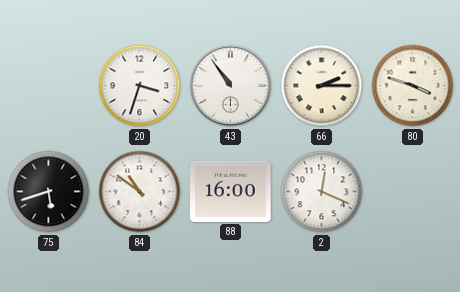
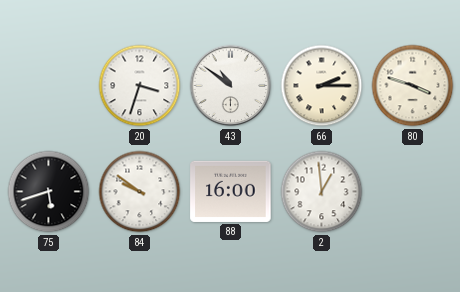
43: 10:54 -> 10:51 (231, 86)
84: 10:51 -> 9:51 (140, 192)
2: 12:19 -> 12:59 (322, 192)
